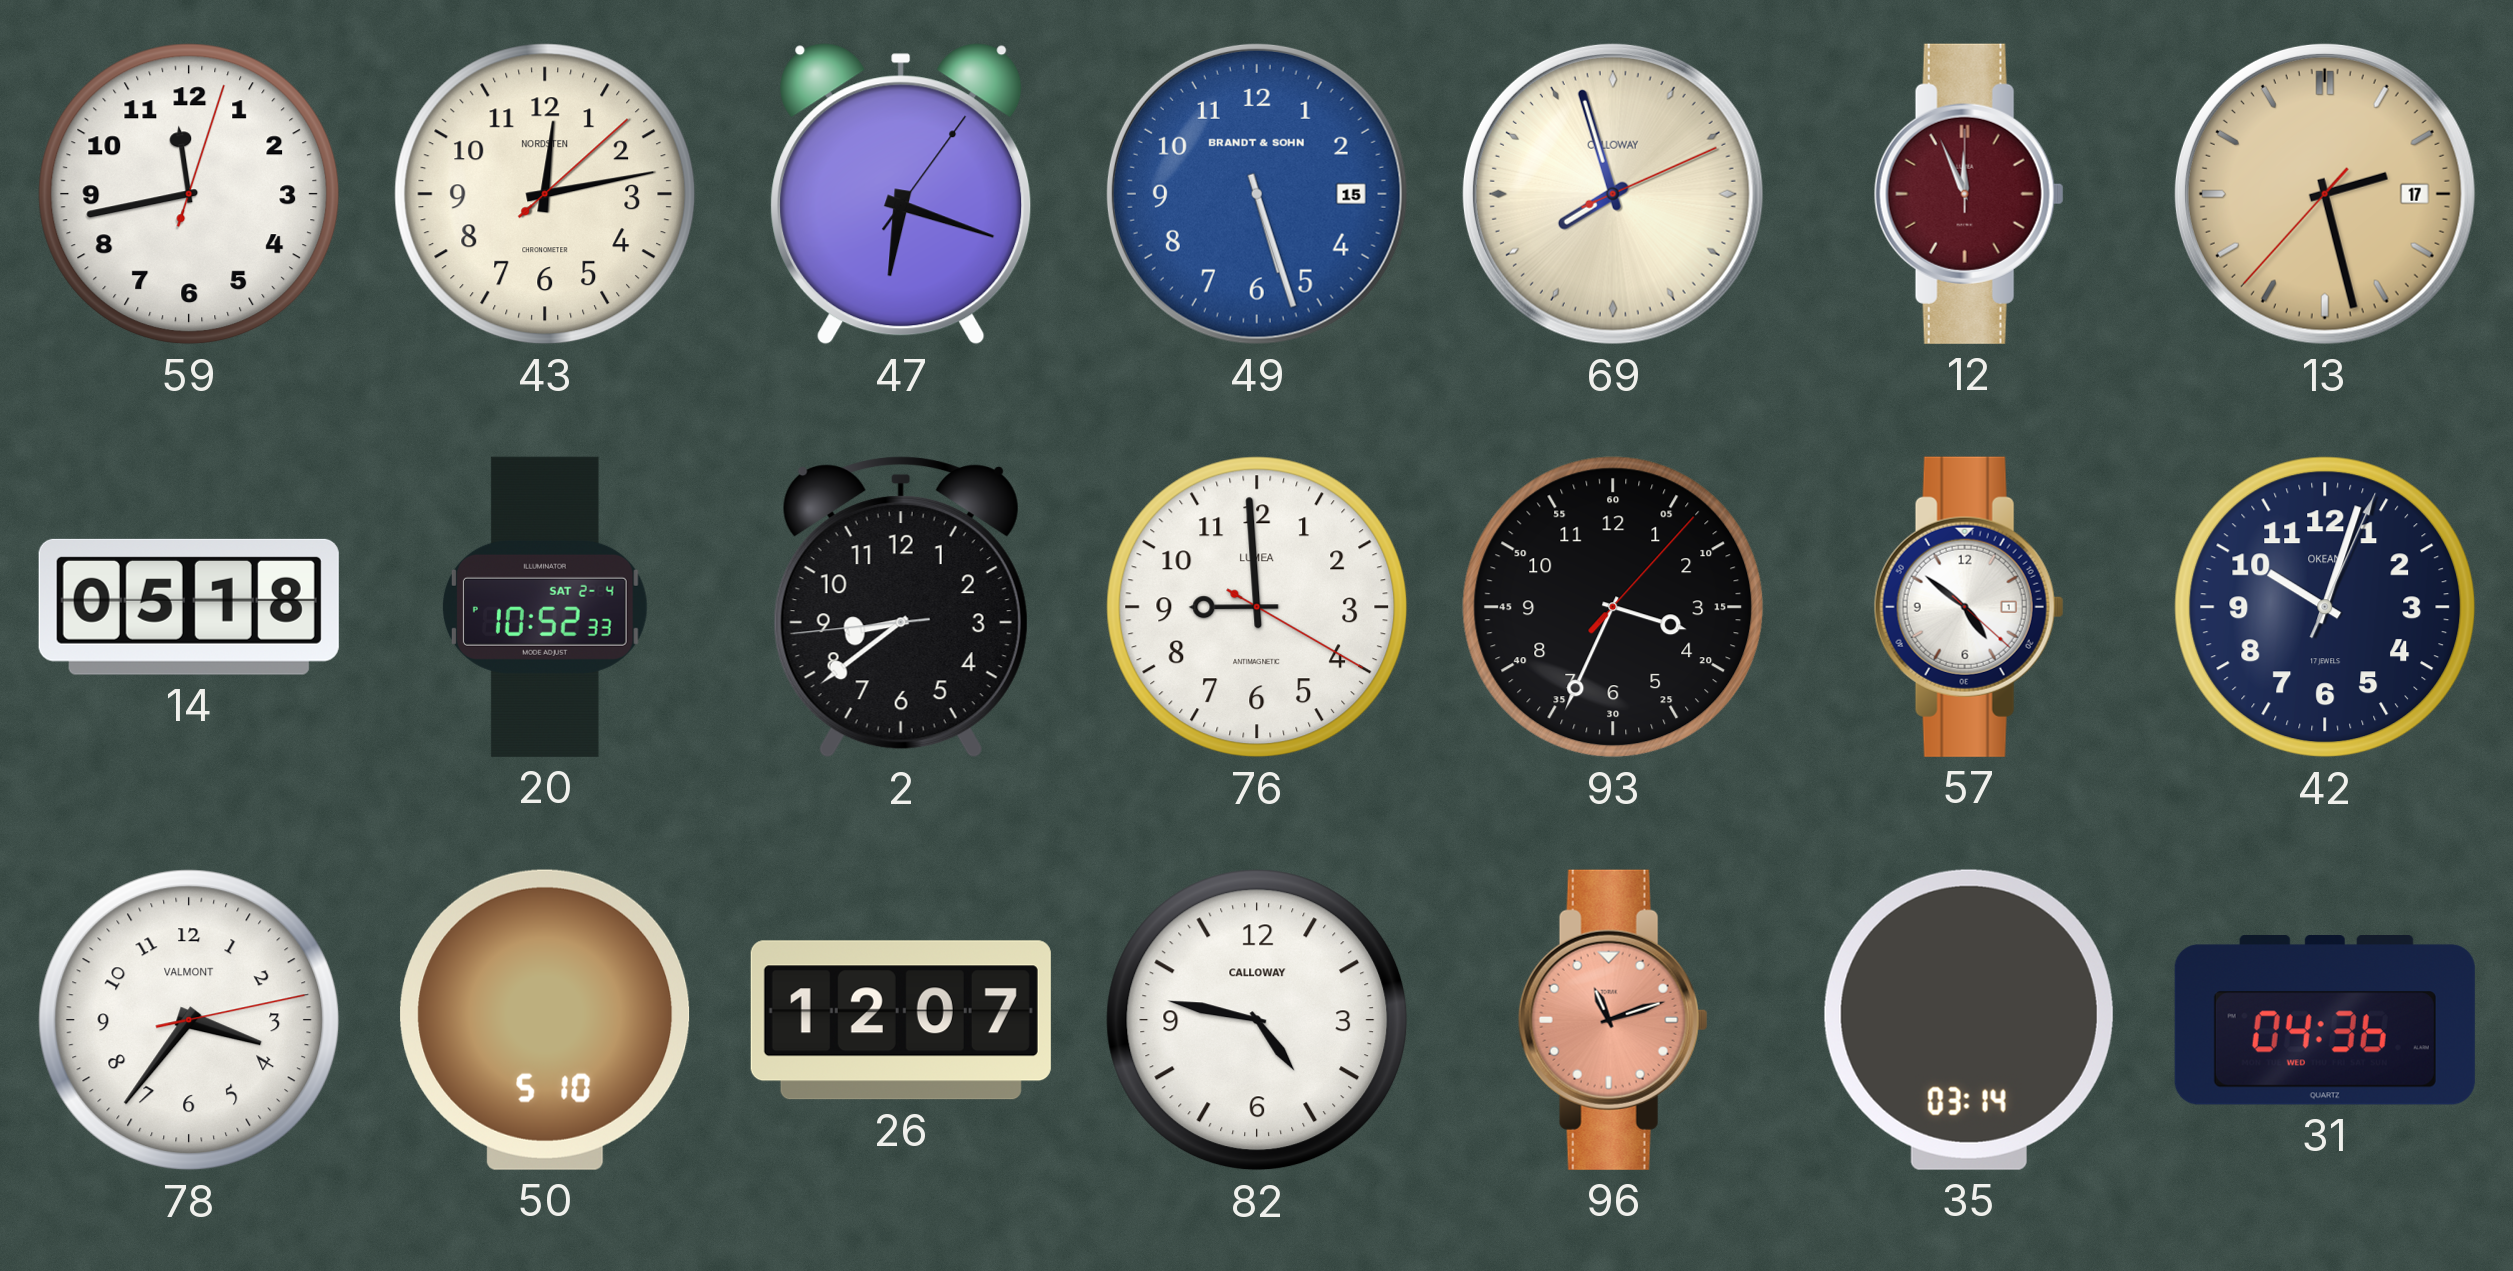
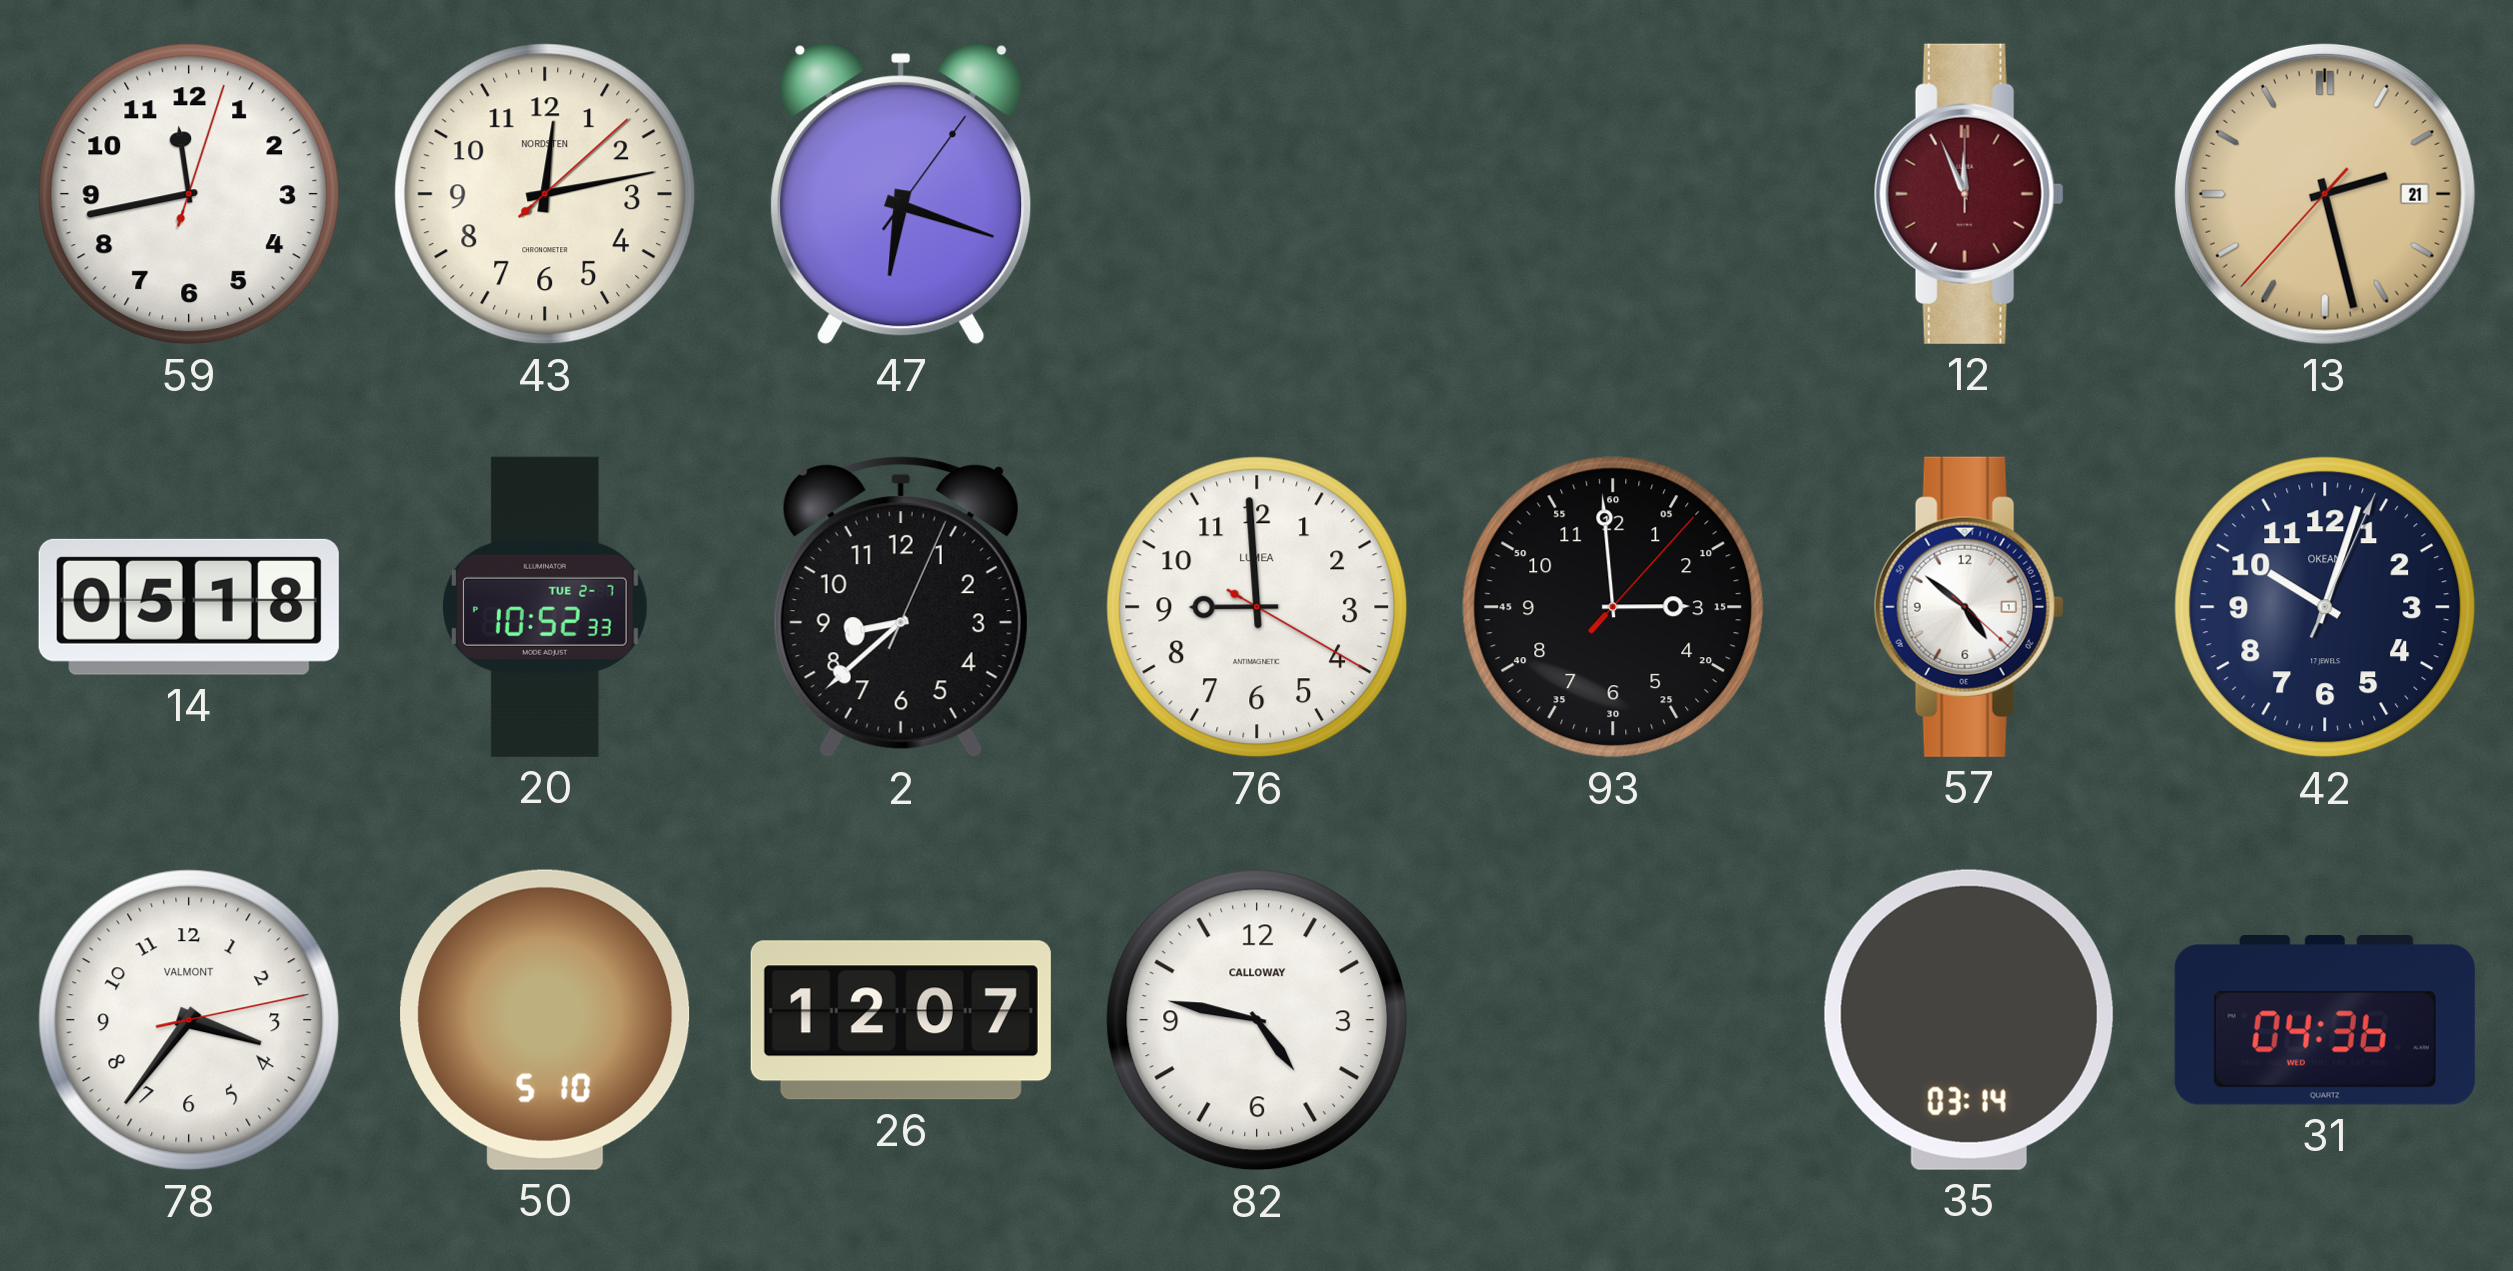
49: 5:27 -> none (1257, 194)
69: 7:57 -> none (1613, 194)
13 date: 17 -> 21 (2325, 194)
20 date: SAT 2-4 -> TUE 2-7 (545, 607)
2: 8:38:44 -> 8:38:04 (901, 607)
93: 3:34 -> 2:59 (1613, 607)
96: 11:12 -> none (1613, 1020)
